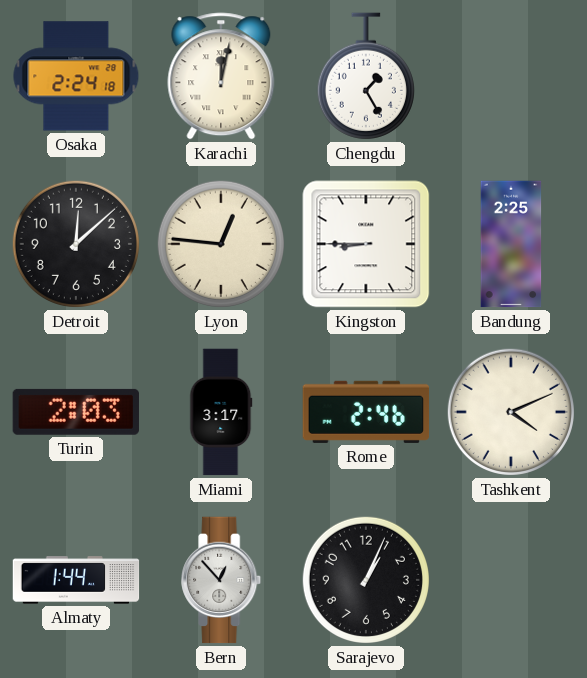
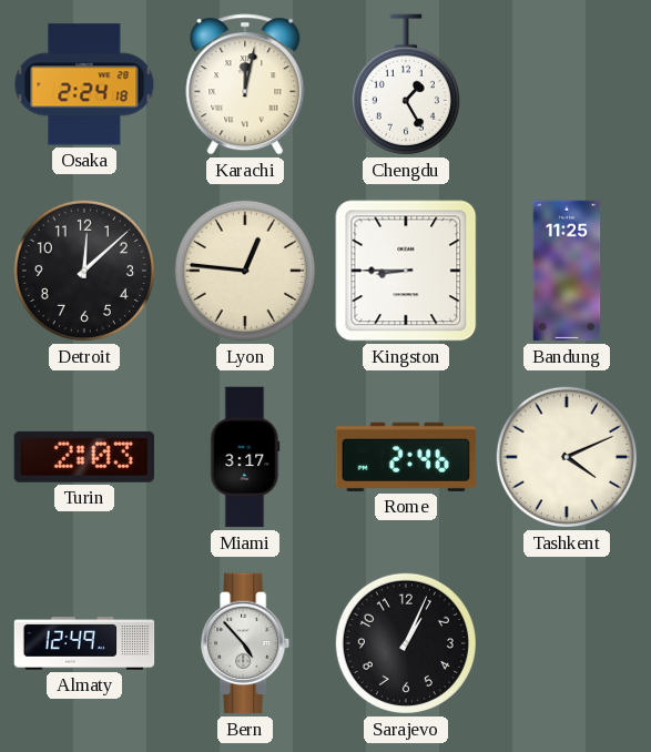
Bandung: 2:25 -> 11:25 (567, 271)
Almaty: 1:44 -> 12:49 (84, 643)
Bern: 12:53 -> 4:53 (246, 643)
